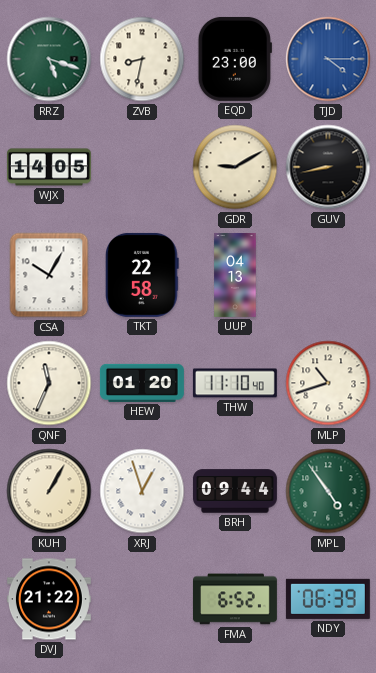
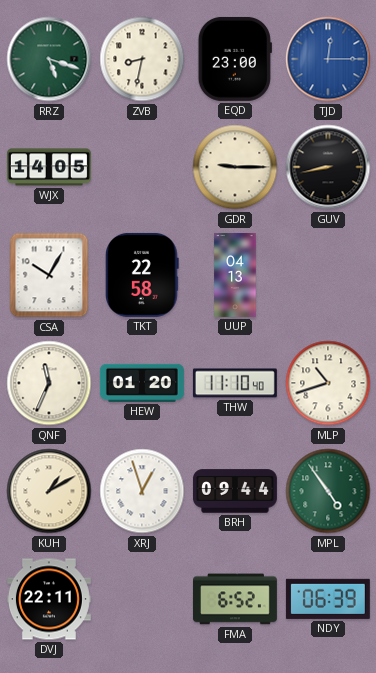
TJD: 4:15 -> 12:15 (328, 59)
GDR: 9:10 -> 9:15 (235, 167)
KUH: 1:05 -> 1:10 (49, 491)
DVJ: 21:22 -> 22:11 (49, 599)
